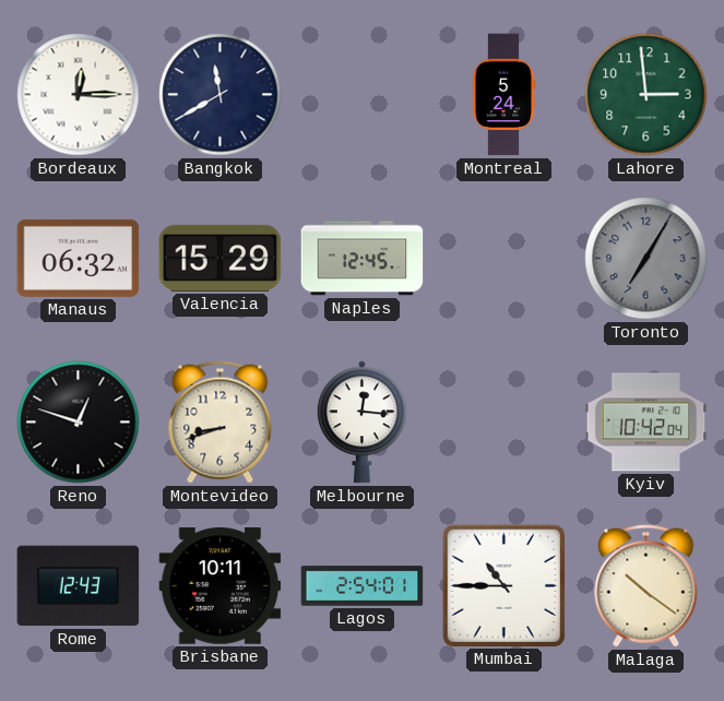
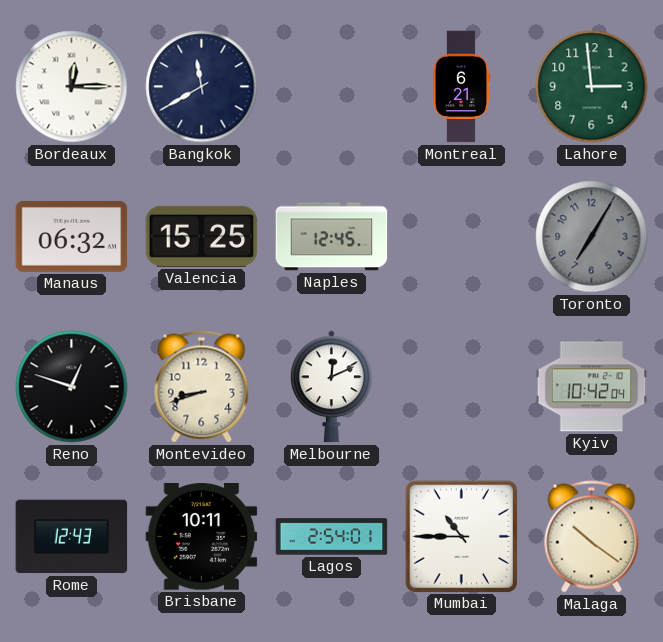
Montreal: 5:24 -> 6:21 (461, 87)
Valencia: 15:29 -> 15:25 (202, 236)
Melbourne: 12:16 -> 12:11 (331, 387)
